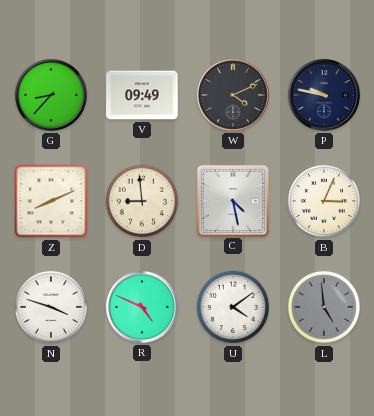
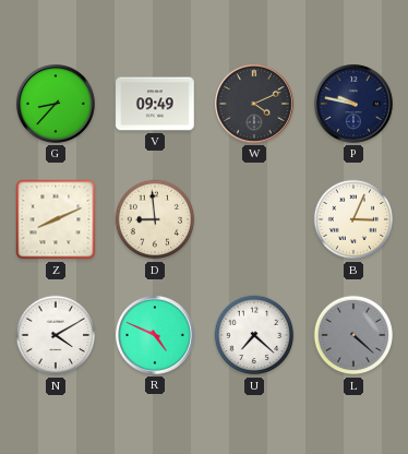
C: 4:28 -> none (232, 200)
N: 3:48 -> 4:10 (56, 335)
U: 4:09 -> 7:22 (254, 335)
L: 4:59 -> 4:22 (353, 335)
